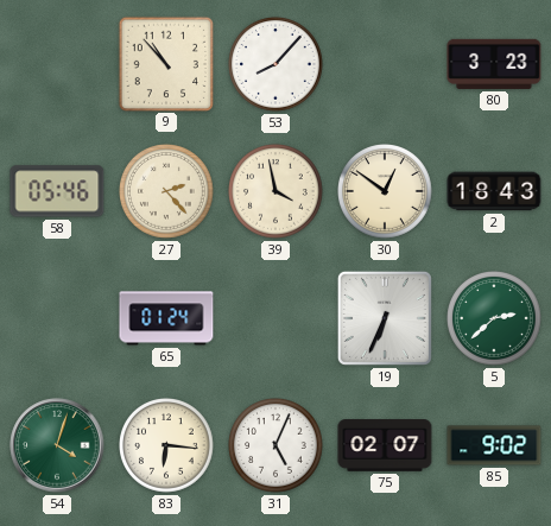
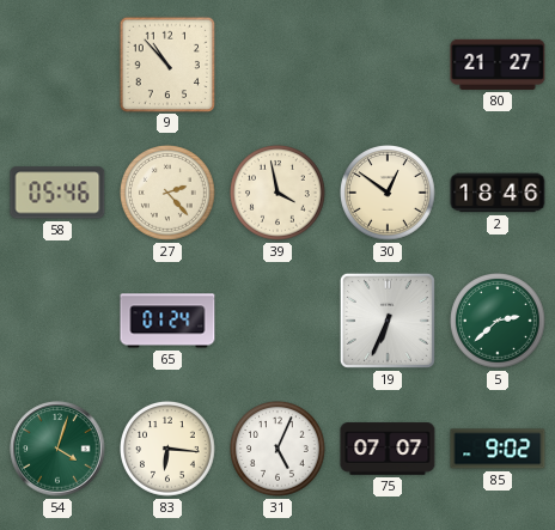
53: 8:07 -> none (277, 65)
80: 3:23 -> 21:27 (498, 65)
2: 18:43 -> 18:46 (498, 193)
75: 02:07 -> 07:07 (388, 449)
